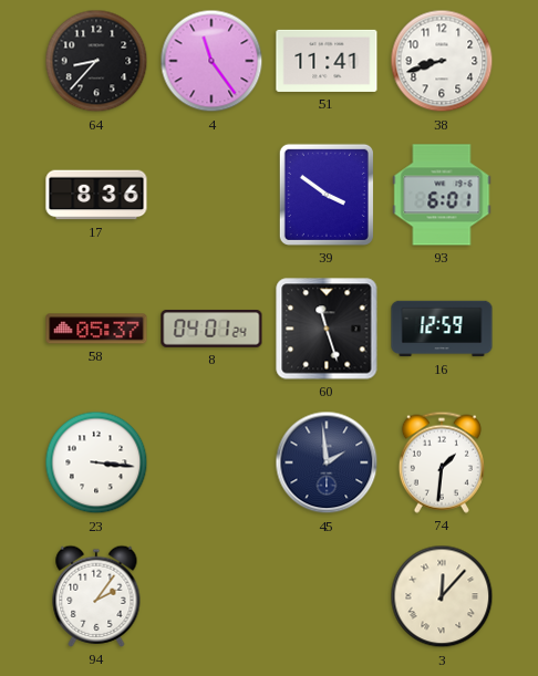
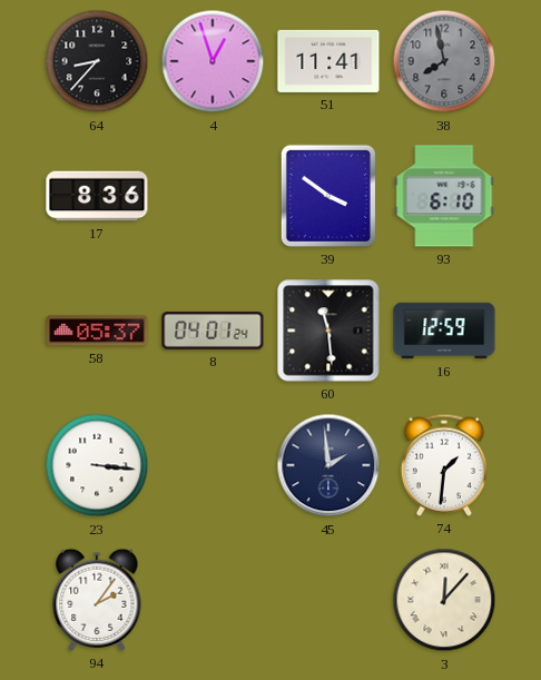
4: 11:24 -> 12:57 (213, 61)
38: 8:42 -> 7:58 (444, 61)
38 dial: white -> grey (444, 61)
93: 6:01 -> 6:10 (444, 196)
60: 11:27 -> 11:29 (328, 331)
